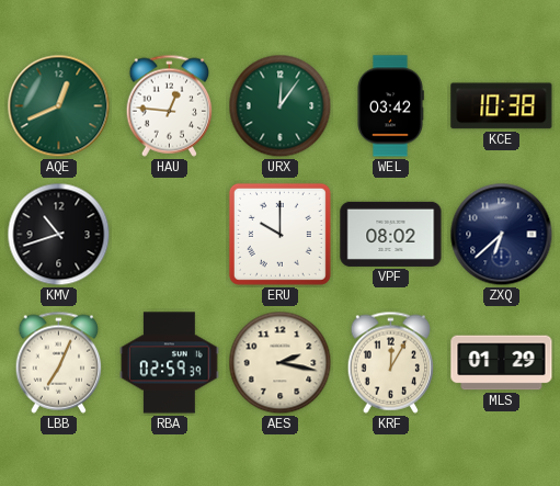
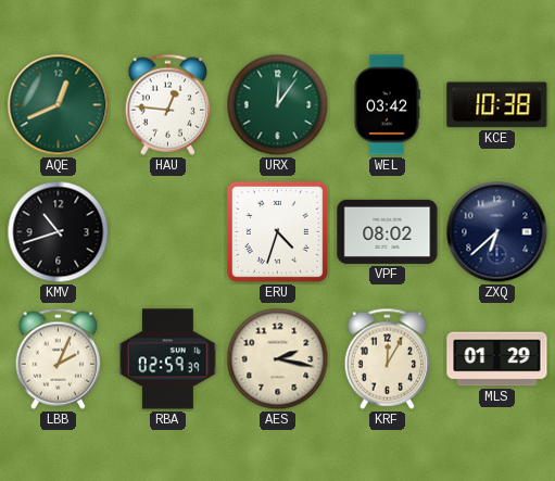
ERU: 10:00 -> 4:33 (277, 231)
LBB: 7:04 -> 2:04 (59, 358)
